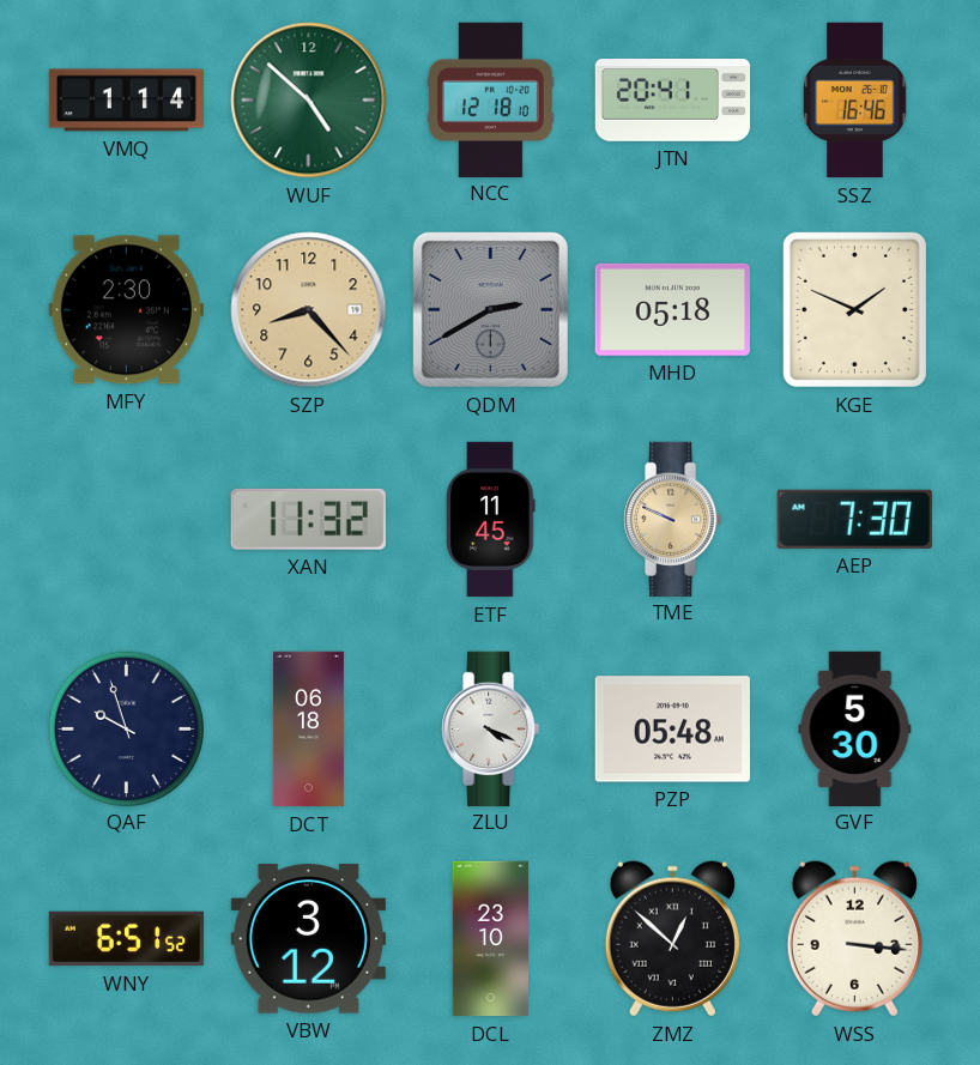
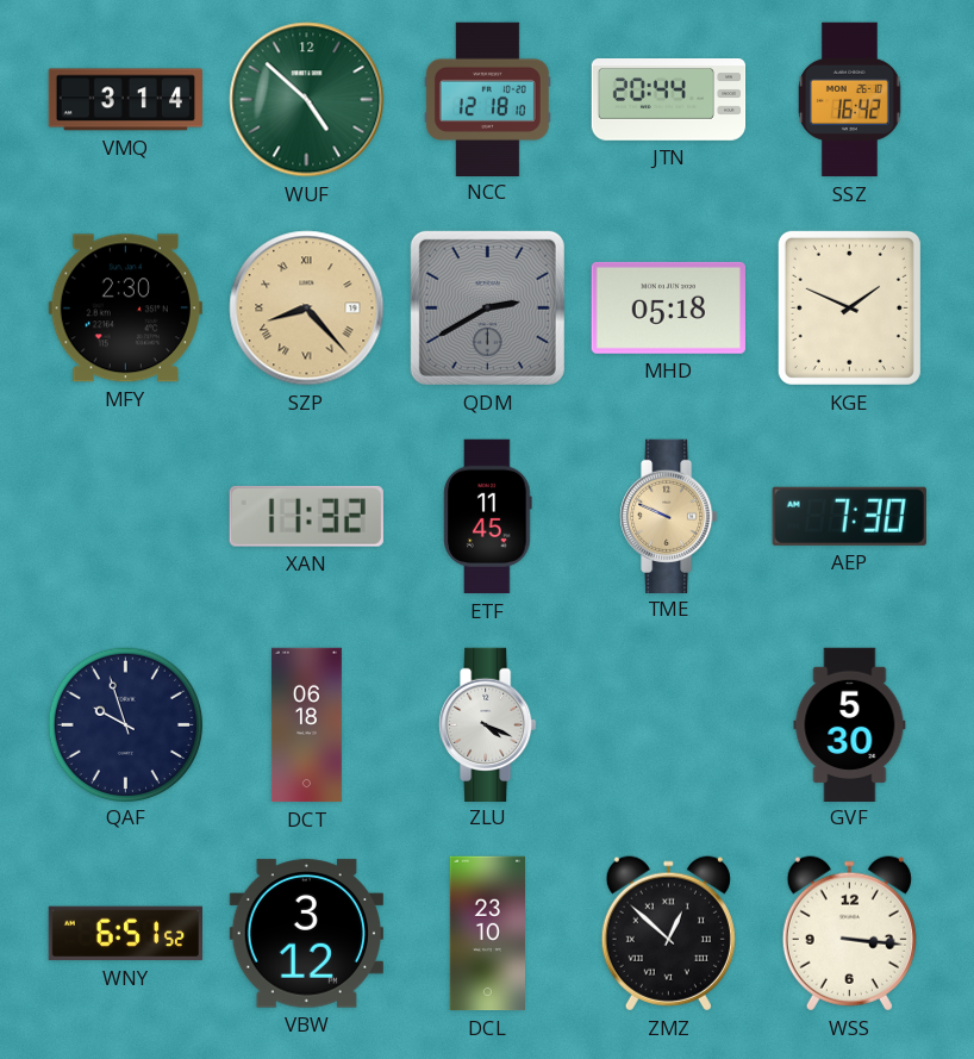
VMQ: 1:14 -> 3:14 (125, 100)
JTN: 20:41 -> 20:44 (669, 100)
SSZ: 16:46 -> 16:42 (850, 100)
SZP numerals: Arabic -> Roman (307, 309)
PZP: 05:48 -> none (672, 730)
